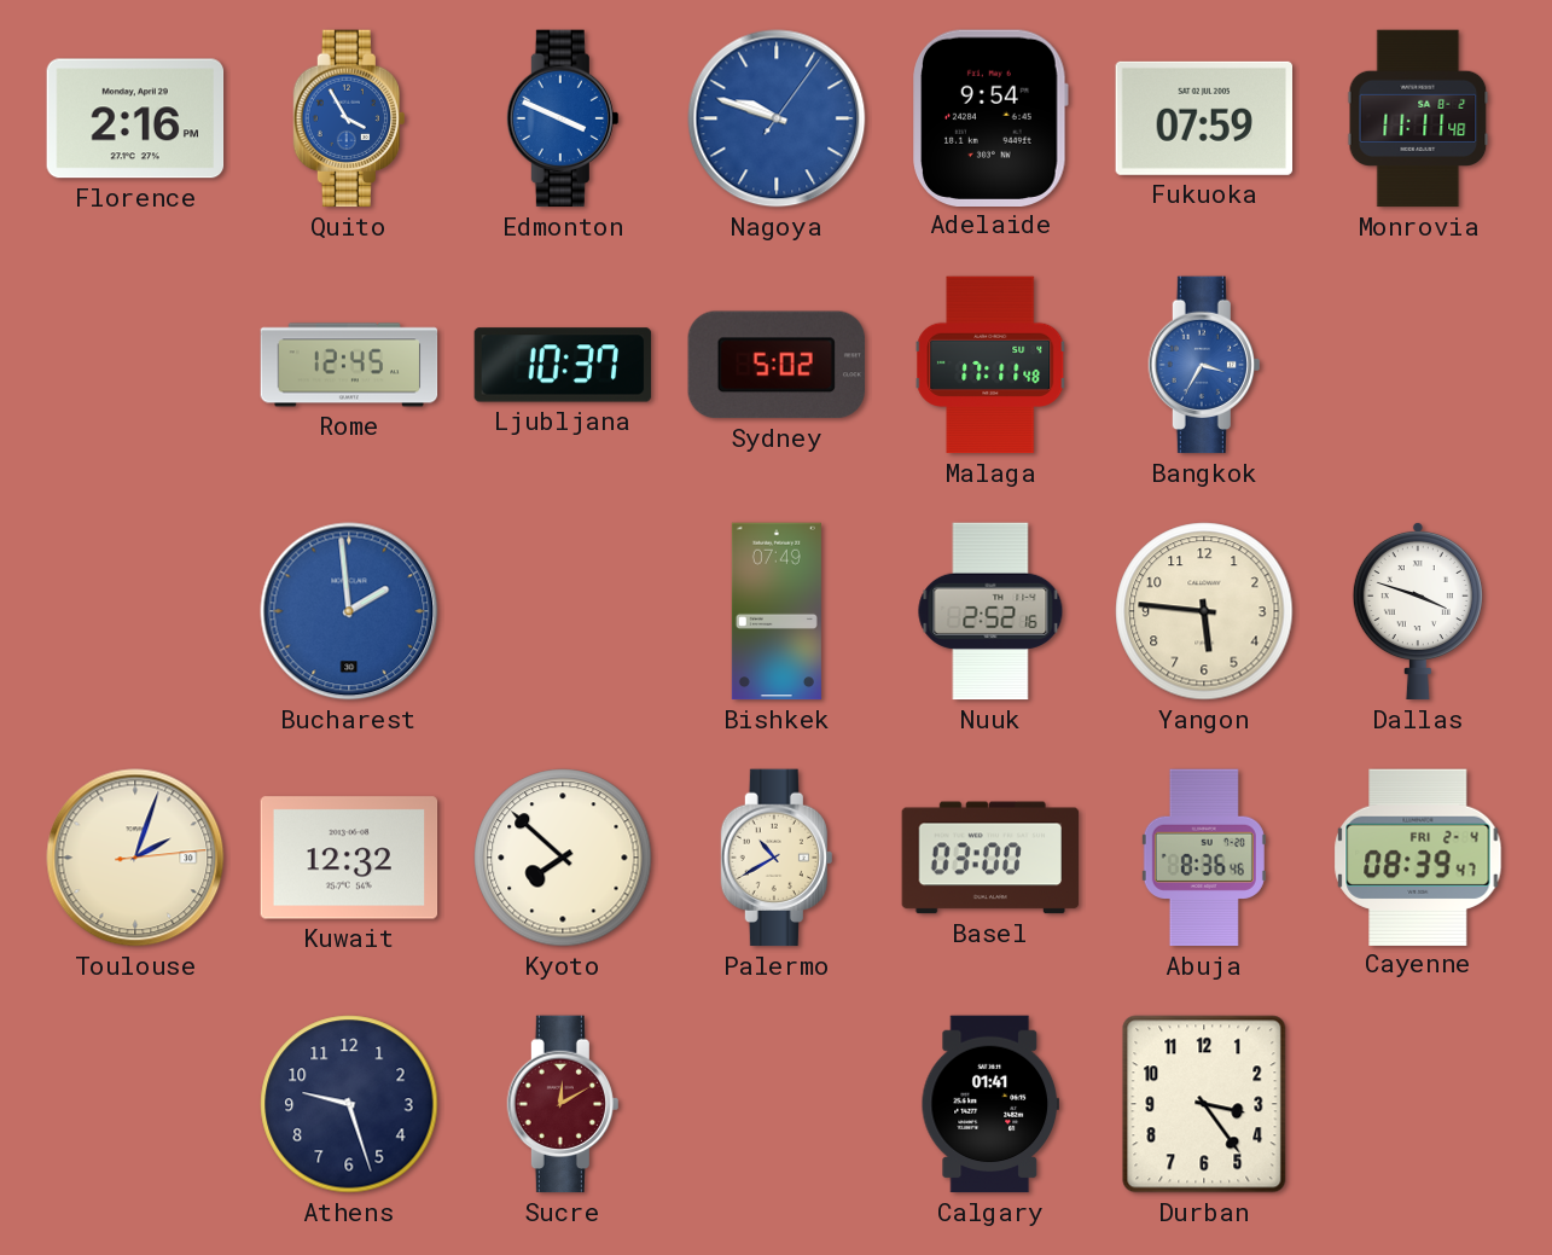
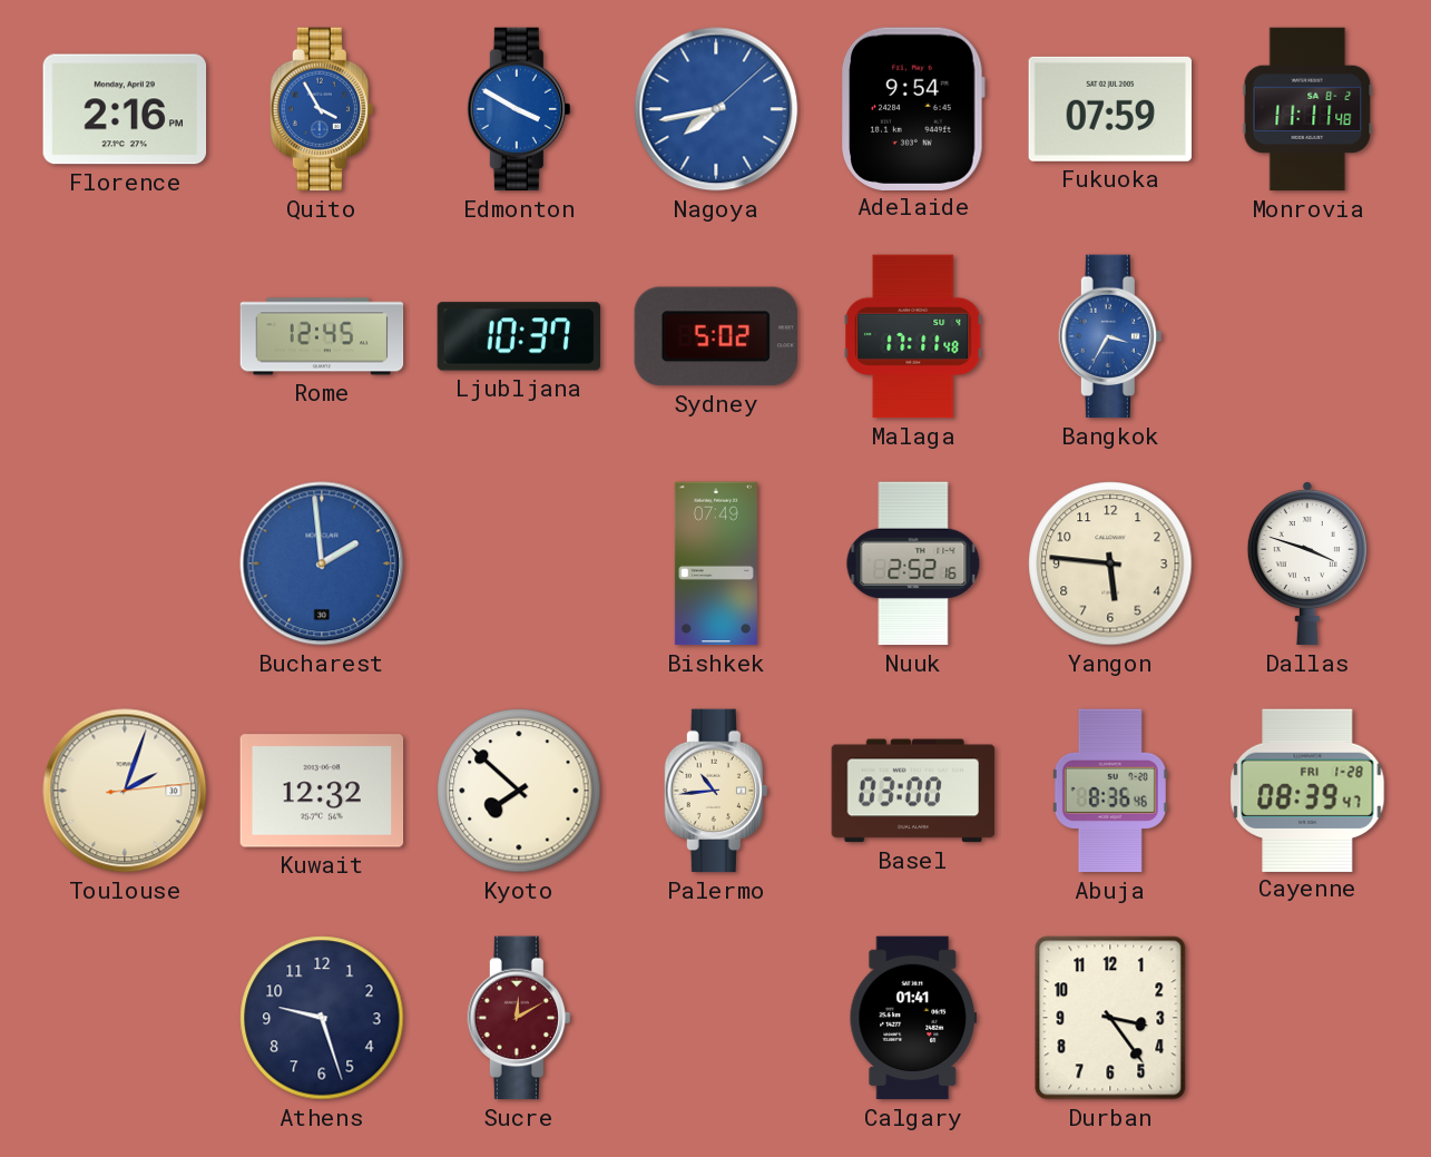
Edmonton: 3:49 -> 3:50 (519, 109)
Nagoya: 9:48 -> 7:43 (716, 109)
Palermo: 10:40 -> 10:44 (716, 791)
Cayenne date: FRI 2-4 -> FRI 1-28 (1307, 790)
